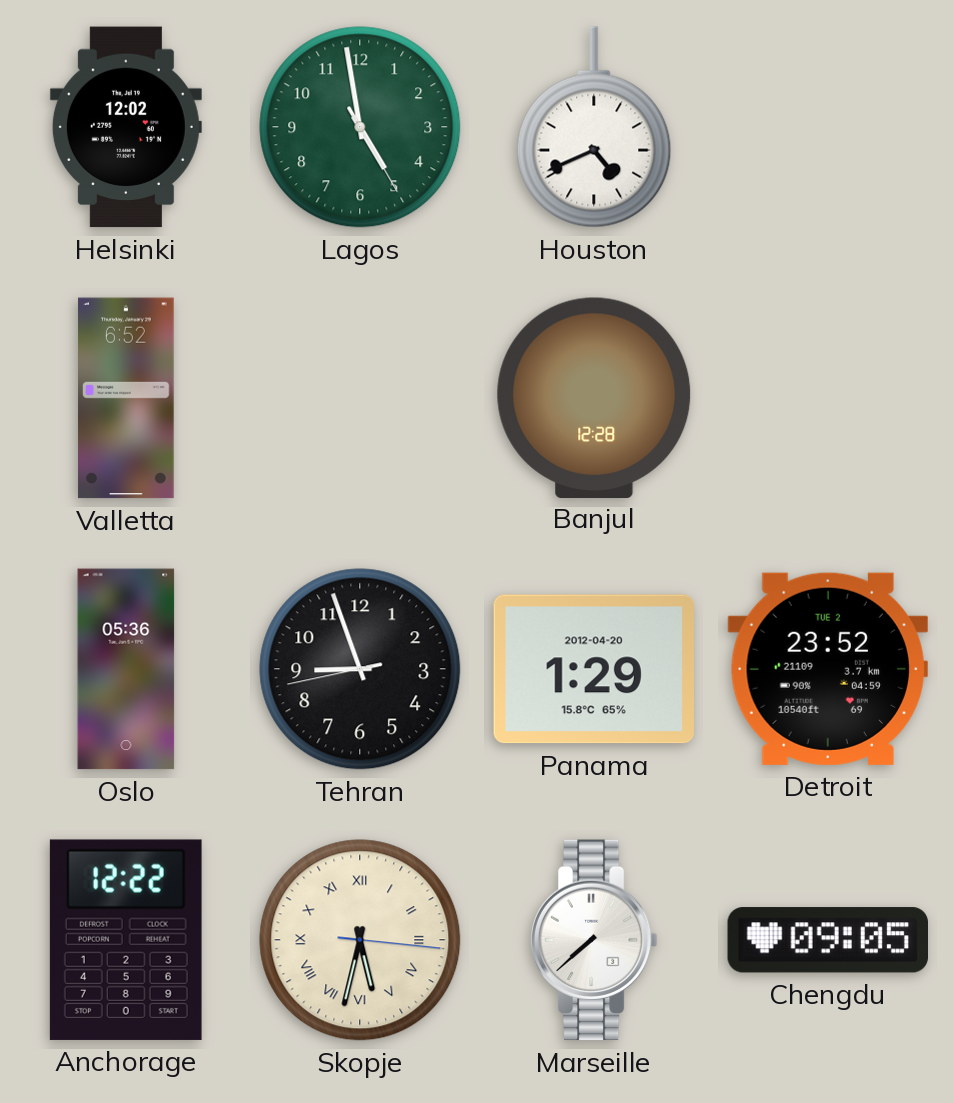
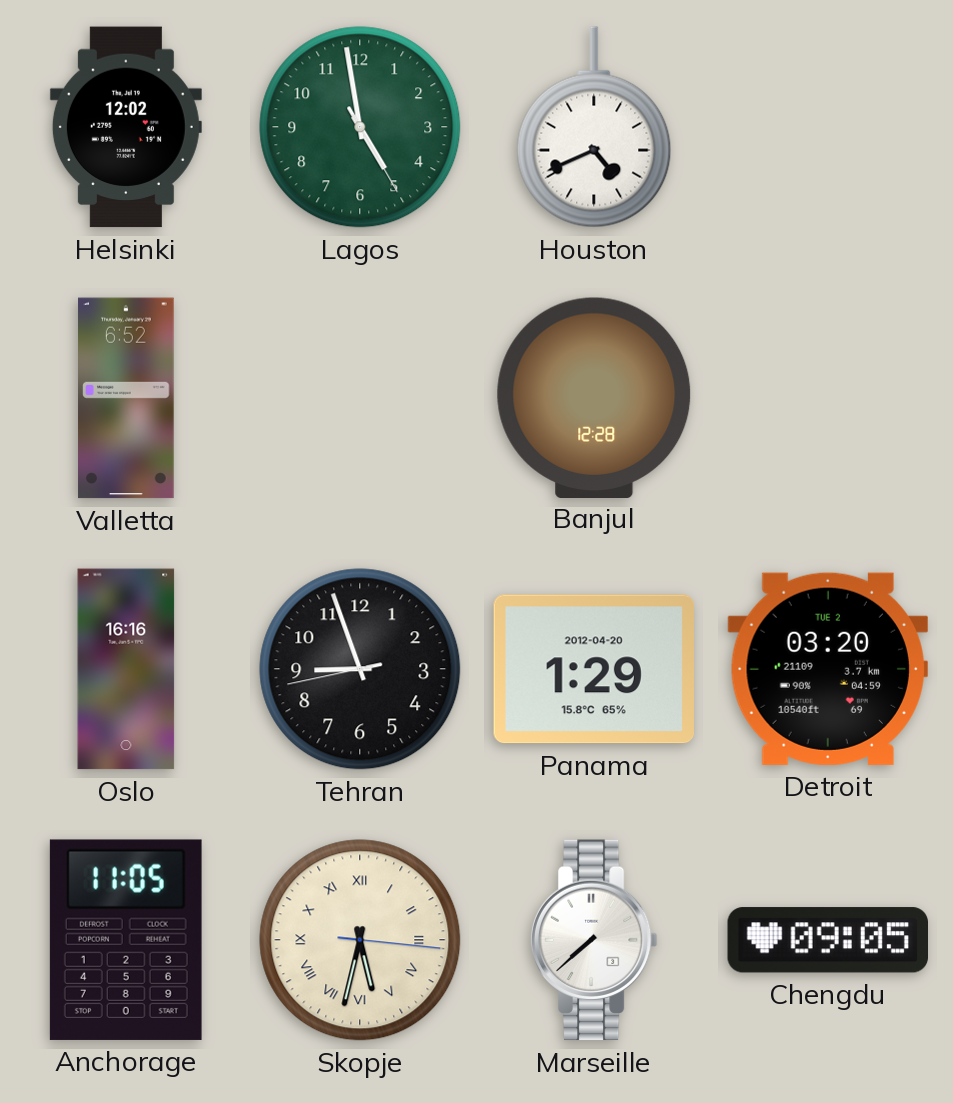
Oslo: 05:36 -> 16:16 (126, 669)
Detroit: 23:52 -> 03:20 (828, 669)
Anchorage: 12:22 -> 11:05 (126, 940)
